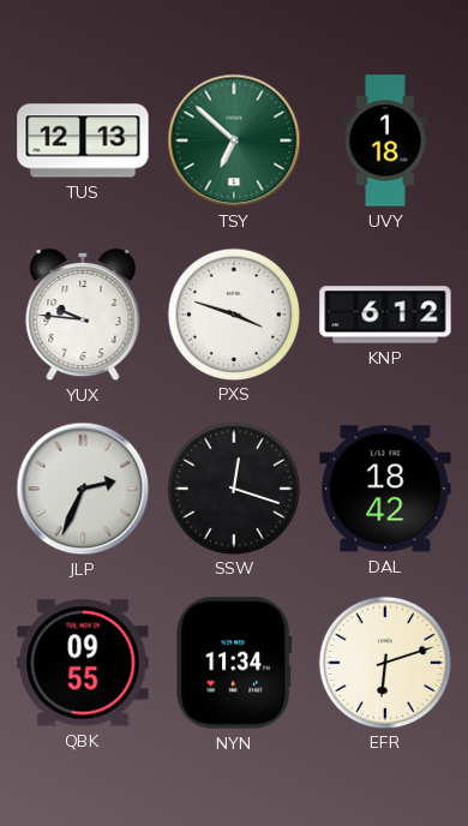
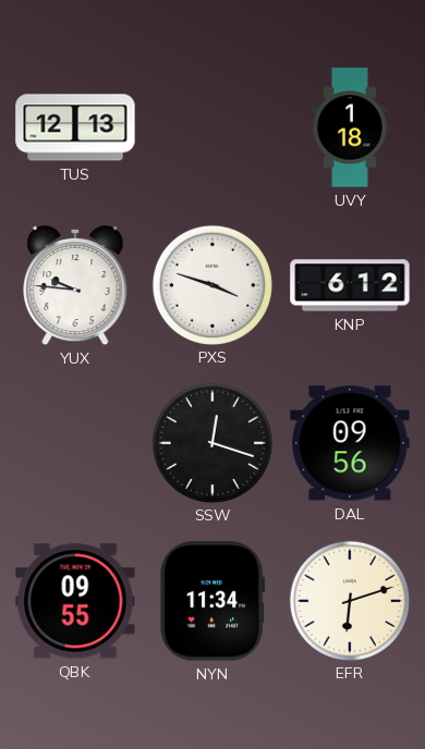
TSY: 6:52 -> none (234, 140)
JLP: 2:34 -> none (83, 489)
DAL: 18:42 -> 09:56 (350, 443)
